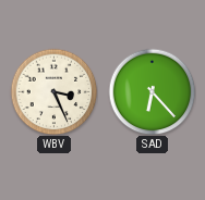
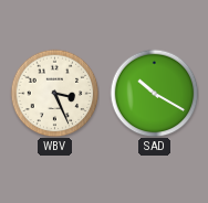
SAD: 6:23 -> 10:20 (154, 93)
